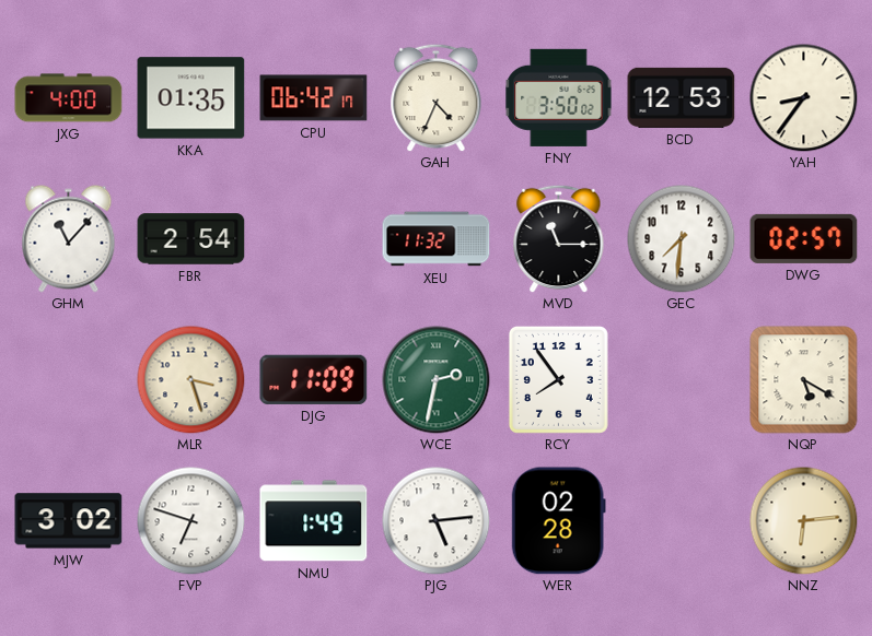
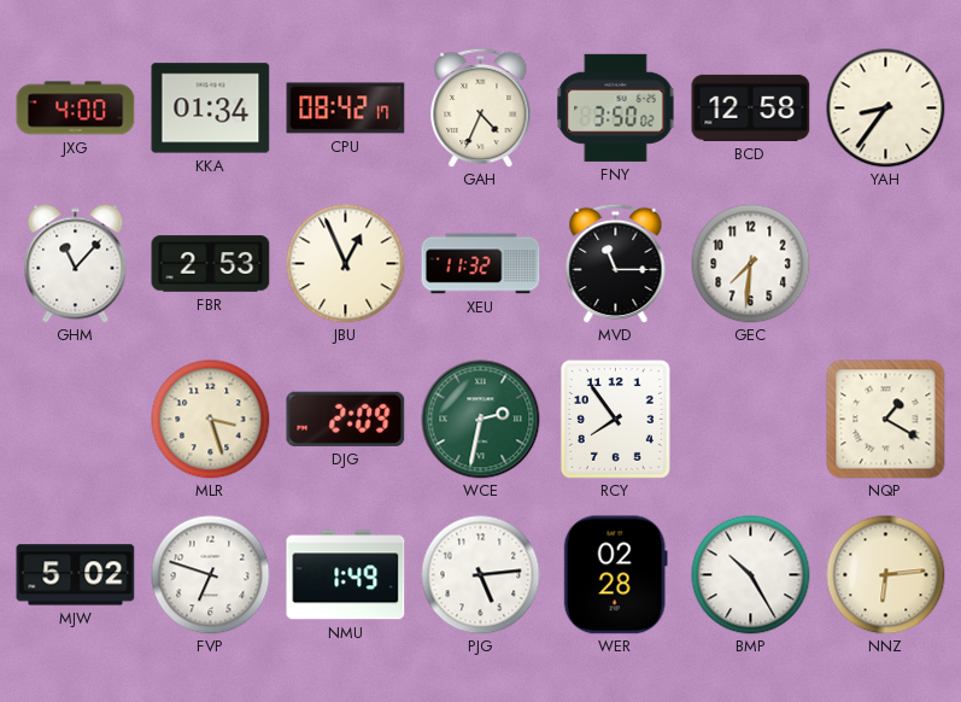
KKA: 01:35 -> 01:34 (211, 109)
CPU: 06:42 -> 08:42 (346, 109)
BCD: 12:53 -> 12:58 (751, 107)
FBR: 2:54 -> 2:53 (211, 264)
JBU: none -> 12:56 (346, 264)
DWG: 02:57 -> none (804, 238)
DJG: 11:09 -> 2:09 (346, 419)
NQP: 5:20 -> 1:20 (886, 420)
MJW: 3:02 -> 5:02 (76, 575)
BMP: none -> 10:25 (751, 575)
